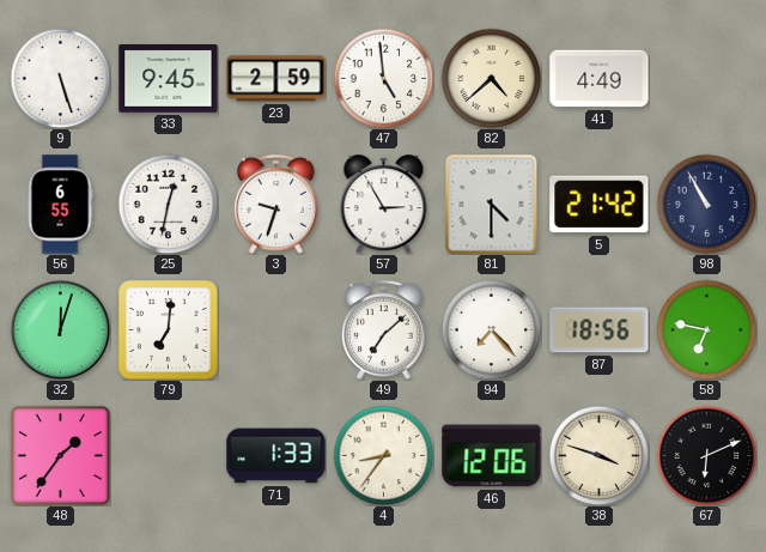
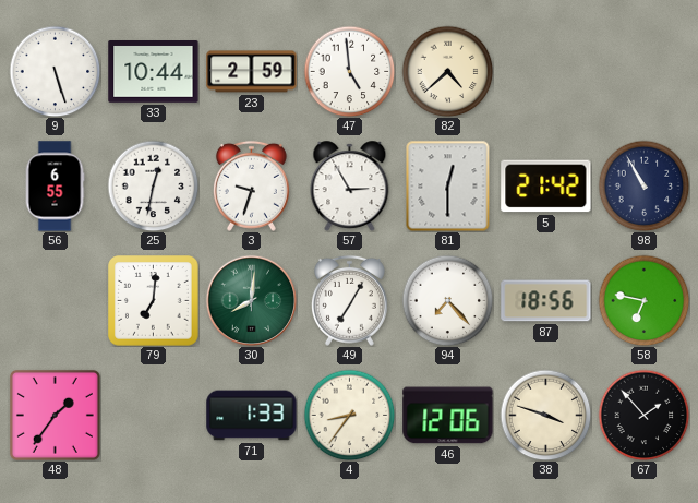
33: 9:45 -> 10:44 (154, 72)
41: 4:49 -> none (600, 79)
81: 4:30 -> 12:30 (448, 185)
32: 12:03 -> none (60, 329)
30: none -> 8:01 (251, 300)
49: 7:08 -> 7:05 (349, 300)
67: 6:11 -> 1:53 (643, 415)
